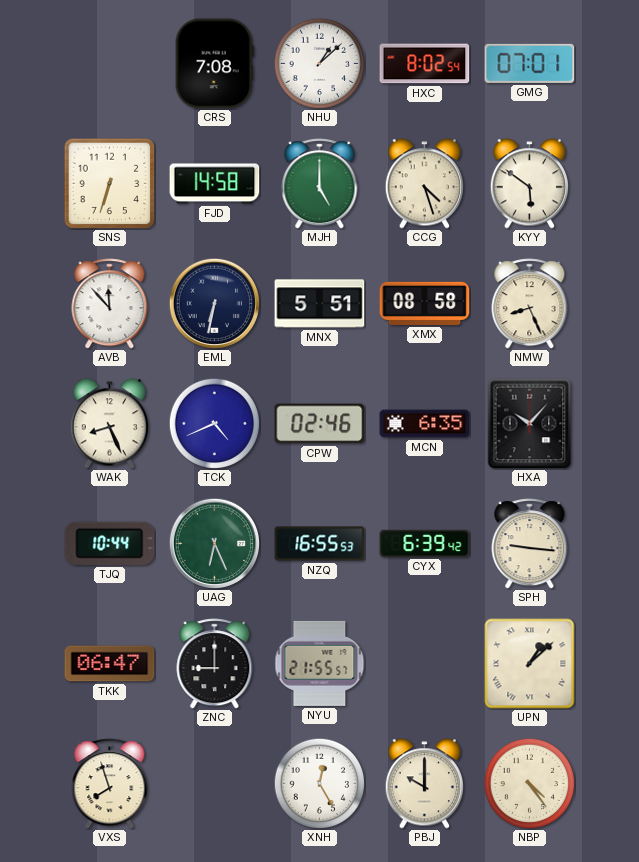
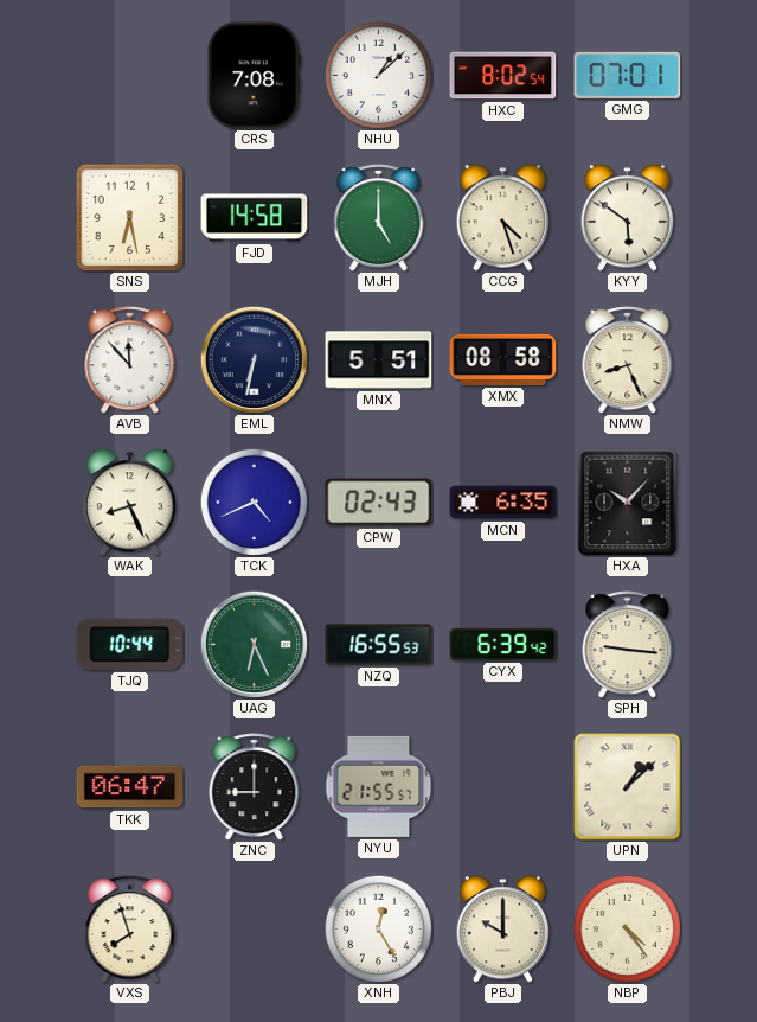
SNS: 6:33 -> 6:28 (129, 217)
CPW: 02:46 -> 02:43 (379, 503)
